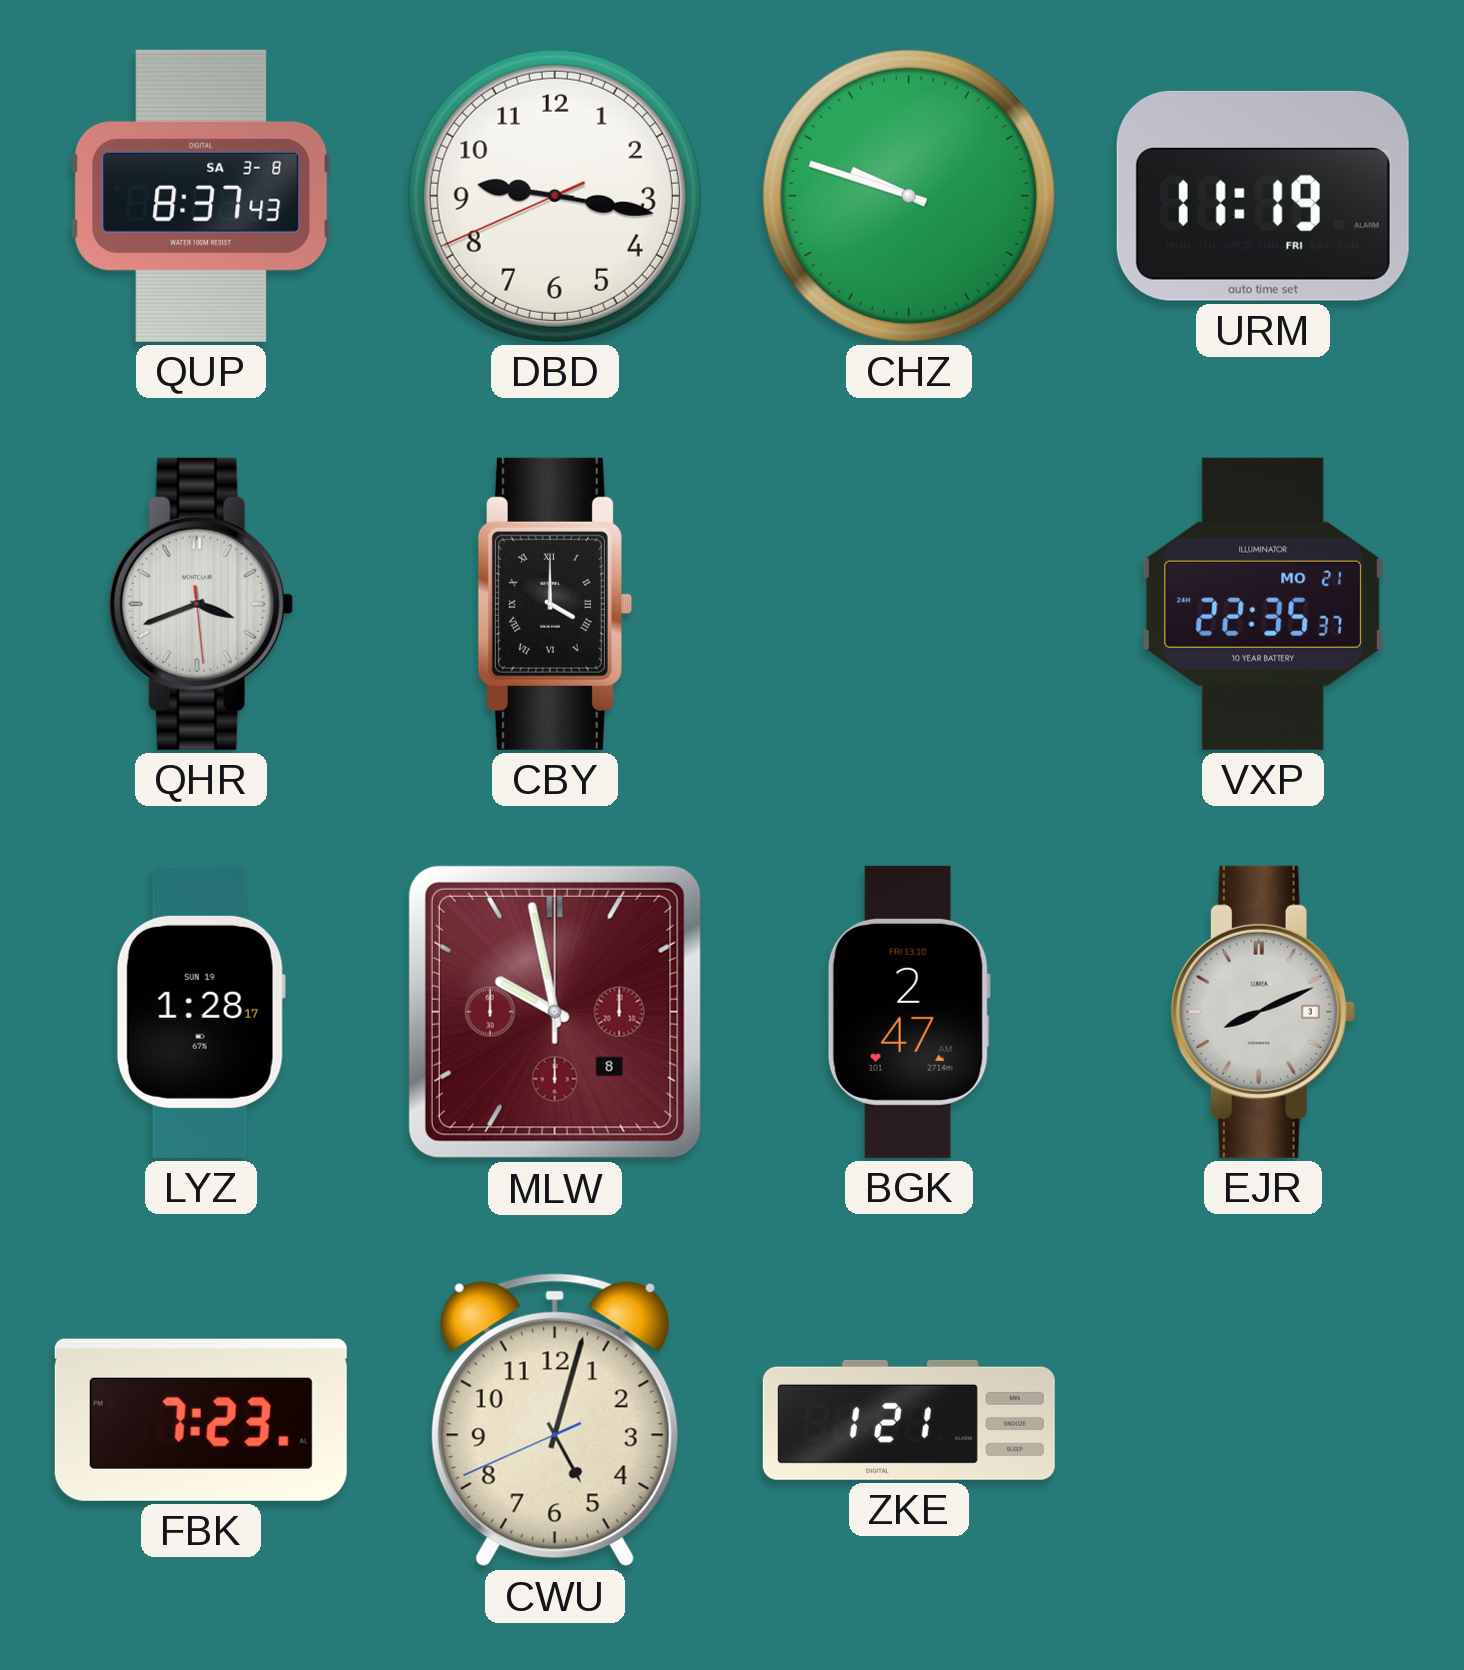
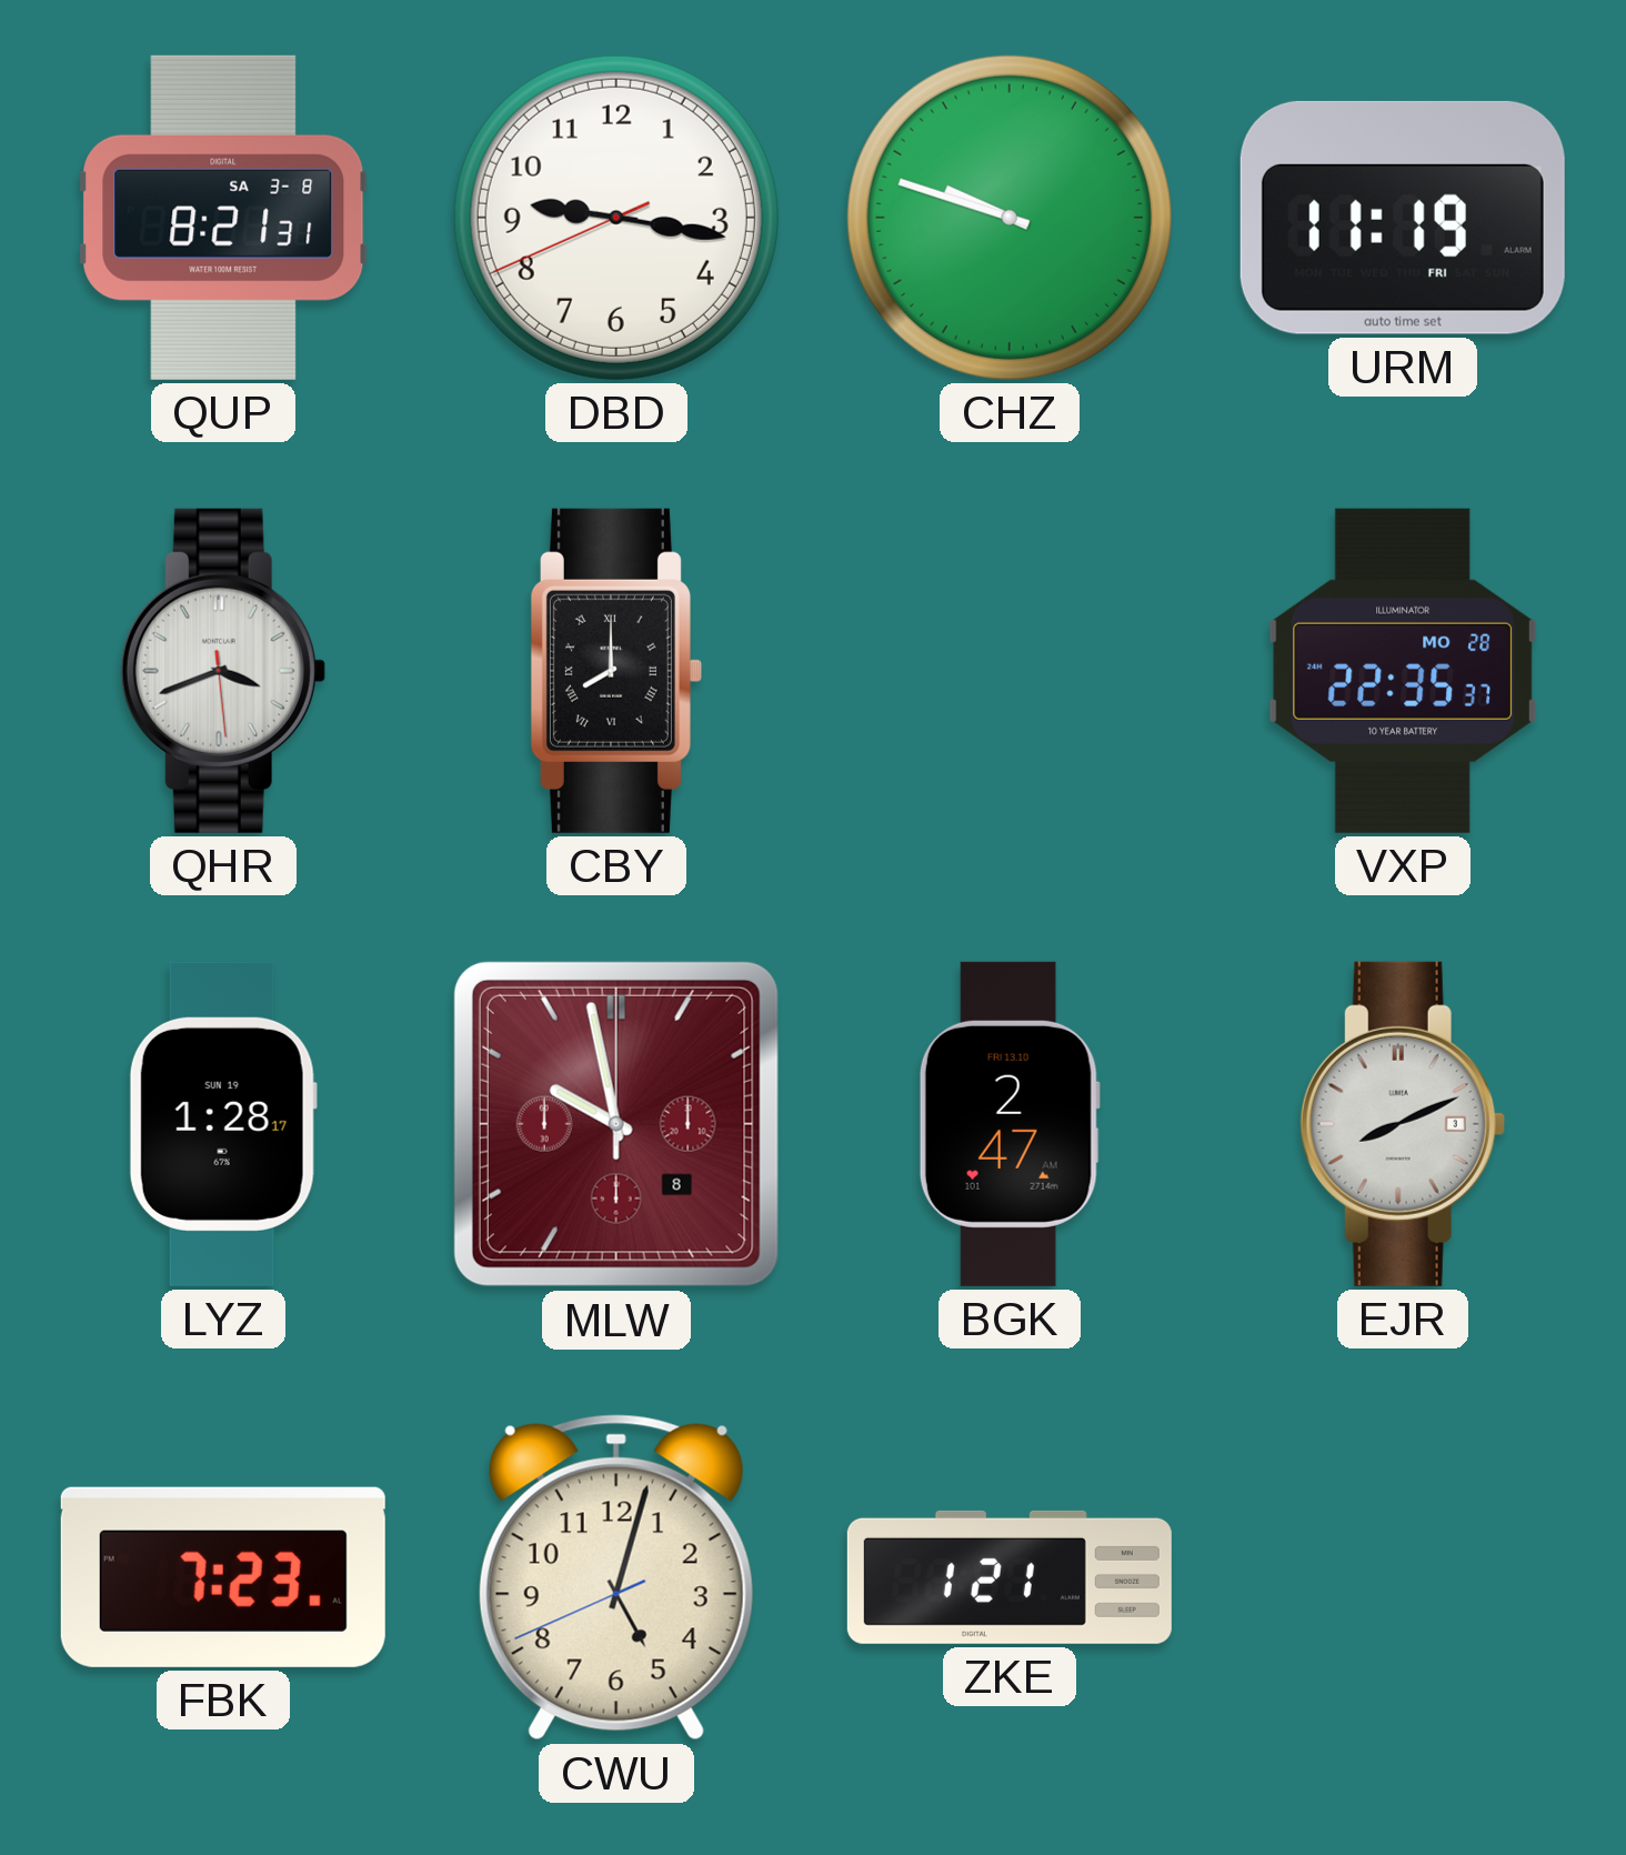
QUP: 8:37 -> 8:21 (223, 218)
CBY: 4:00 -> 8:00 (616, 671)
VXP date: MO 21 -> MO 28 (1403, 671)
